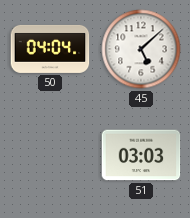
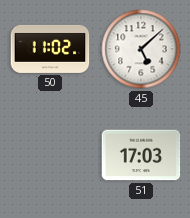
50: 04:04 -> 11:02 (50, 49)
51: 03:03 -> 17:03 (141, 155)
